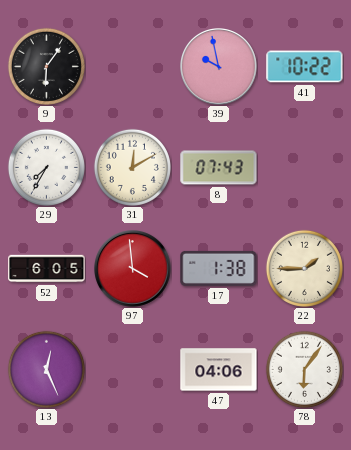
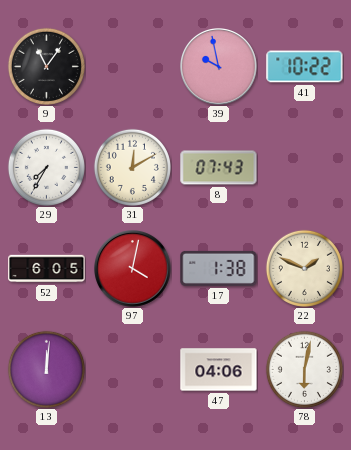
9: 6:06 -> 11:06 (46, 66)
97: 3:59 -> 4:02 (133, 269)
22: 1:45 -> 1:49 (304, 268)
13: 12:26 -> 12:01 (46, 369)
78: 6:06 -> 6:02 (304, 369)
